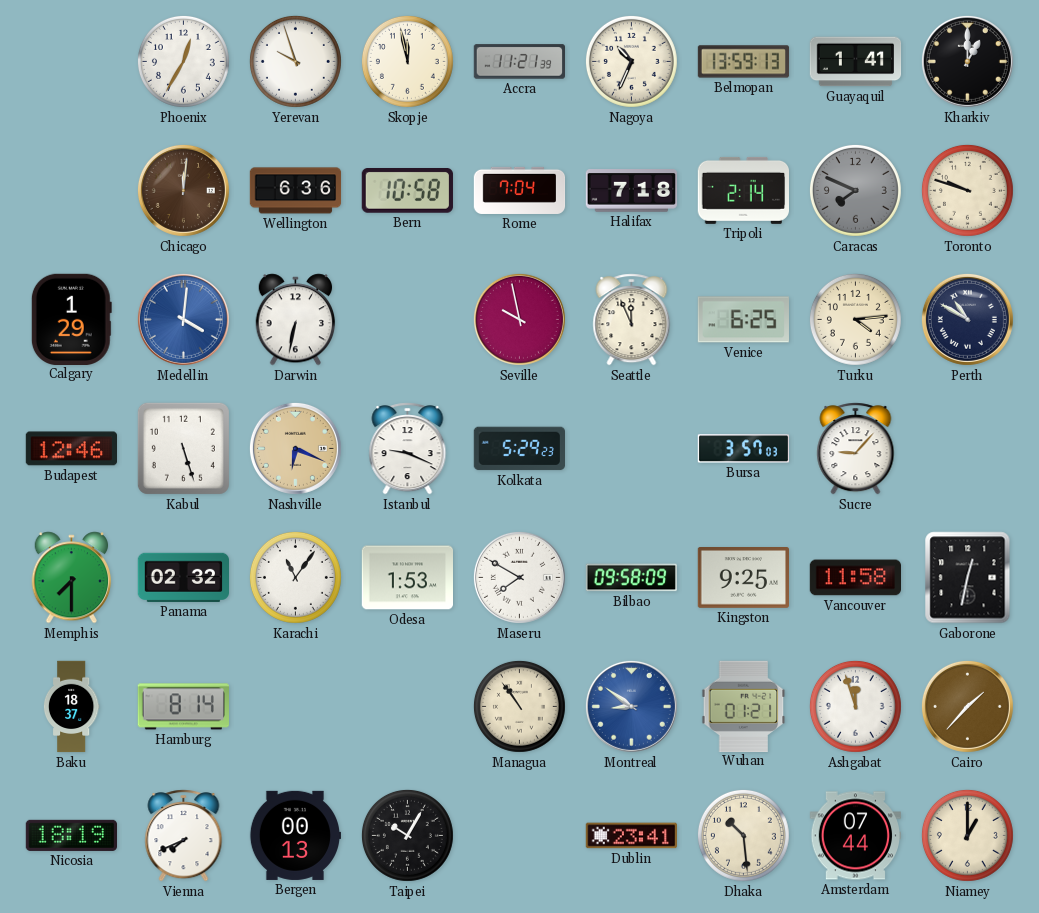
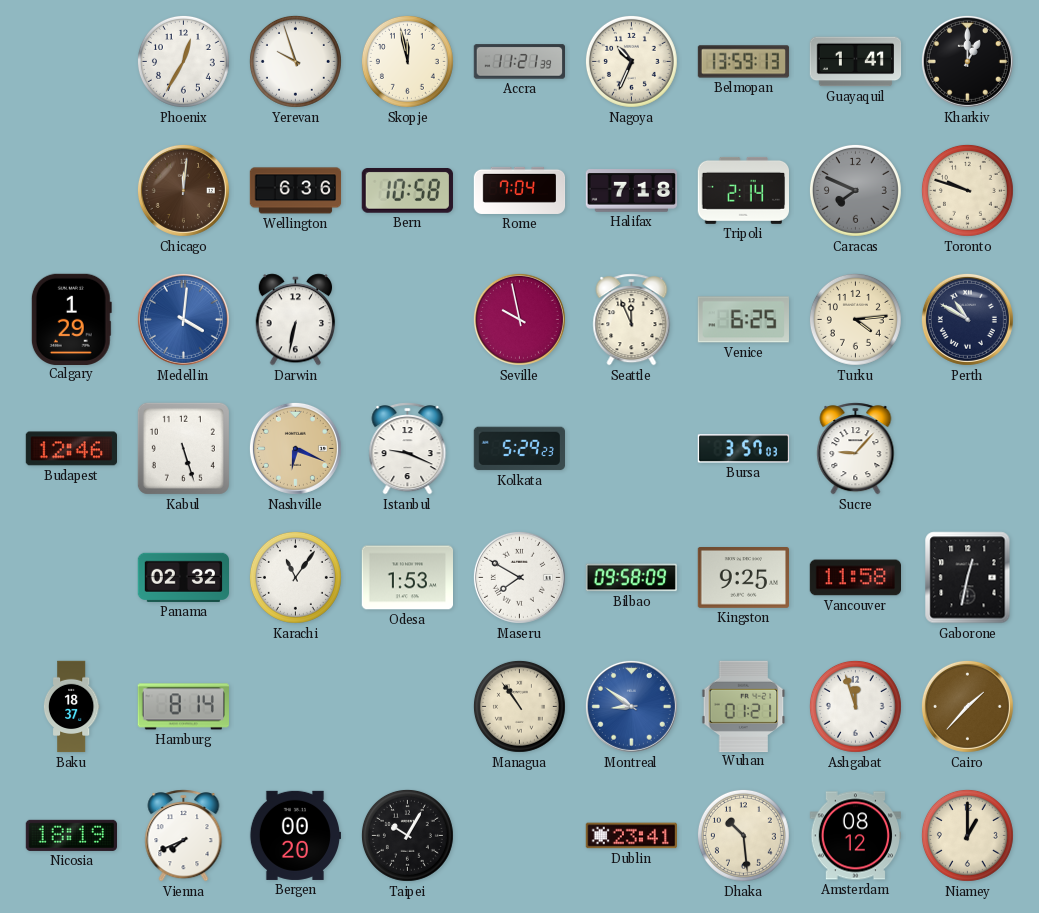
Memphis: 7:30 -> none (72, 578)
Bergen: 00:13 -> 00:20 (295, 835)
Amsterdam: 07:44 -> 08:12 (855, 836)
